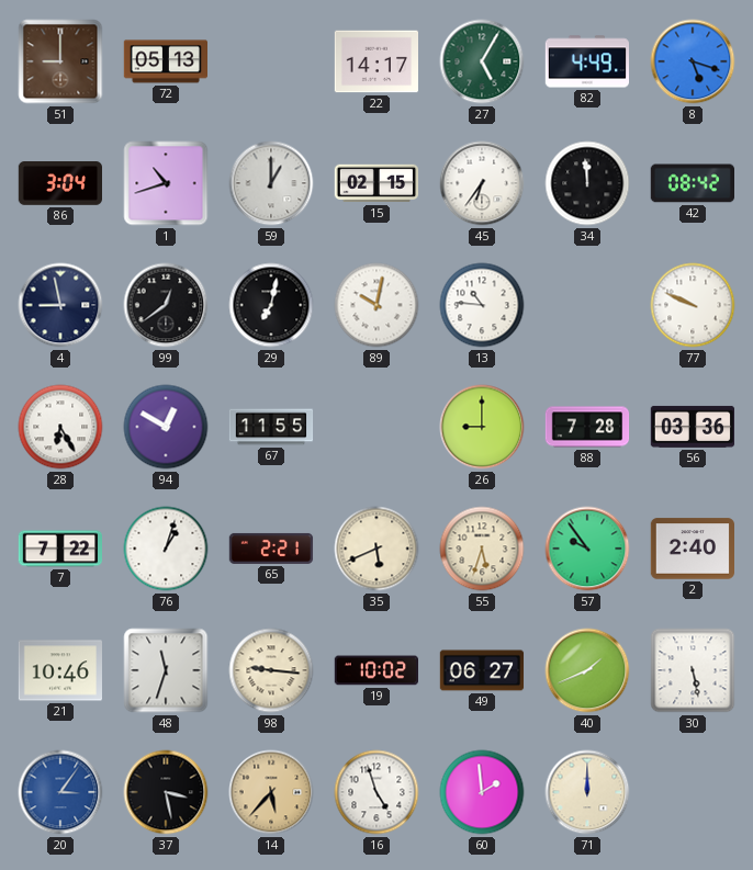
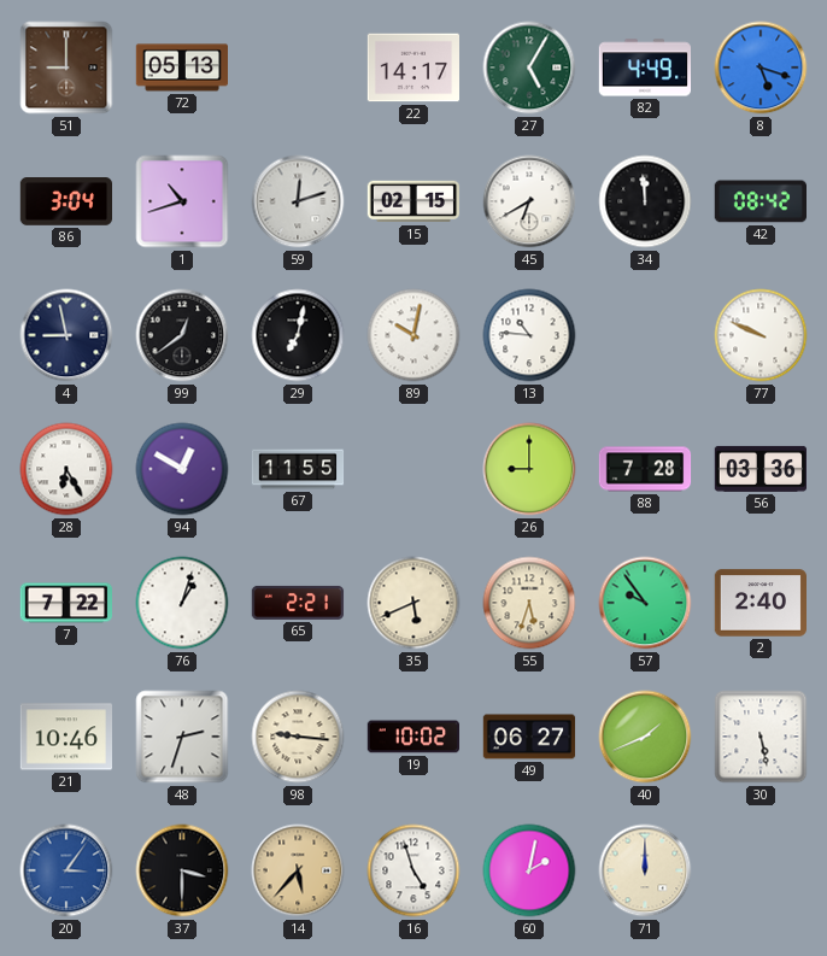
59: 1:00 -> 12:12 (298, 201)
45: 6:36 -> 6:40 (529, 201)
48: 11:33 -> 2:33 (182, 737)
37: 3:28 -> 3:30 (182, 870)
60: 1:59 -> 2:02 (529, 870)
